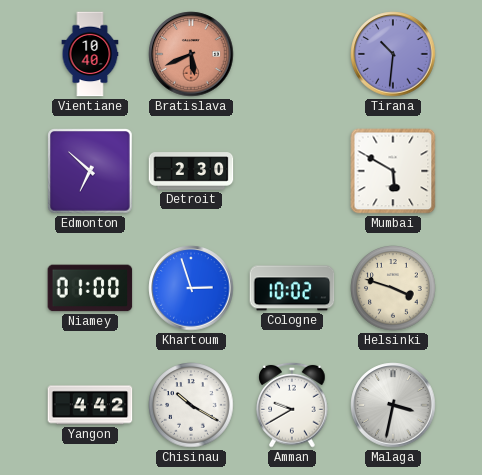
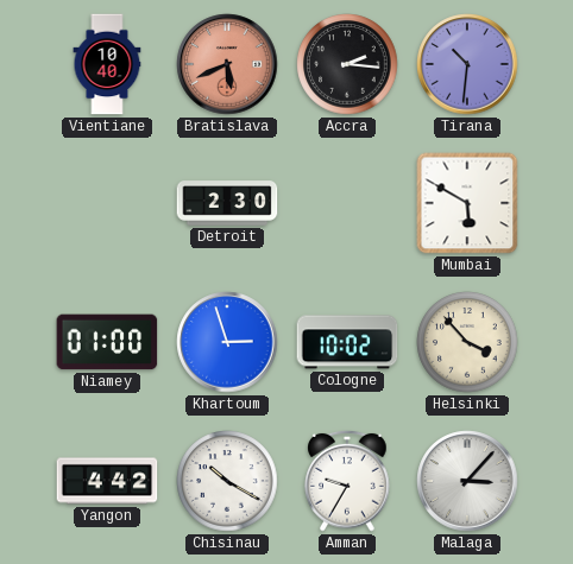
Accra: none -> 2:16 (347, 64)
Edmonton: 6:52 -> none (90, 171)
Helsinki: 3:48 -> 3:53 (467, 342)
Amman: 9:40 -> 9:35 (347, 481)
Malaga: 3:32 -> 3:07 (467, 481)
